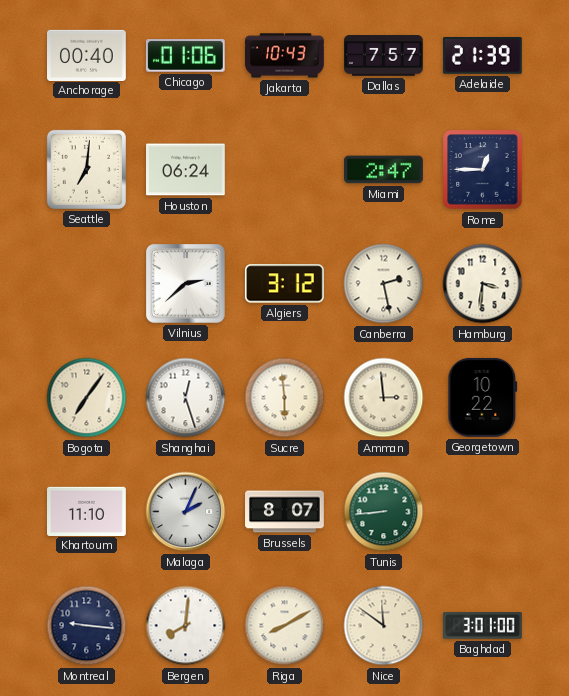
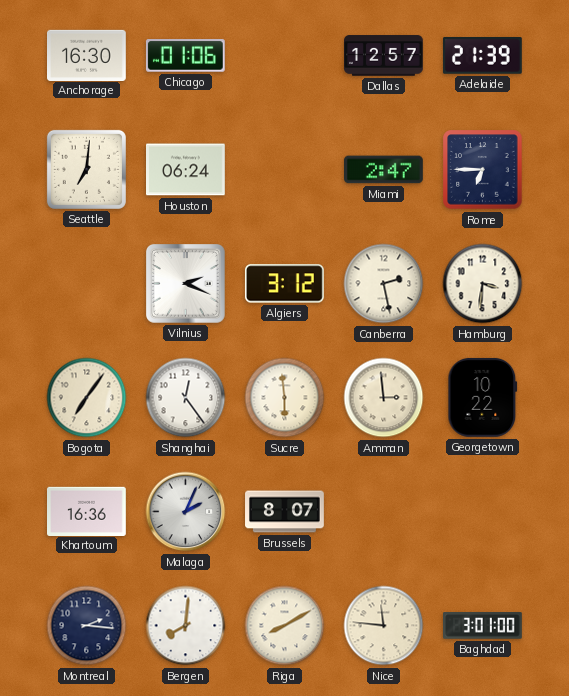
Anchorage: 00:40 -> 16:30 (87, 55)
Jakarta: 10:43 -> none (285, 56)
Dallas: 7:57 -> 12:57 (384, 56)
Rome: 12:45 -> 6:45 (483, 170)
Vilnius: 2:38 -> 2:19 (186, 284)
Shanghai: 12:27 -> 12:24 (186, 398)
Khartoum: 11:10 -> 16:36 (87, 511)
Tunis: 8:44 -> none (384, 512)
Montreal: 9:16 -> 2:16 (87, 626)
Nice: 11:51 -> 11:46 (384, 626)
